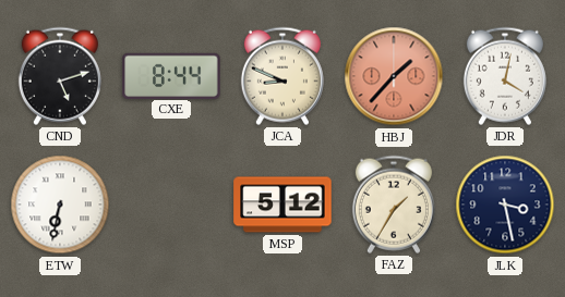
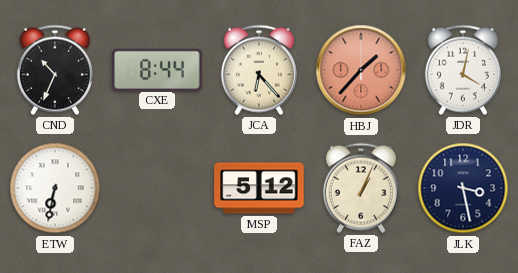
CND: 5:12 -> 10:34 (55, 70)
JCA: 8:49 -> 6:23 (259, 70)
FAZ: 1:35 -> 1:04 (361, 188)
